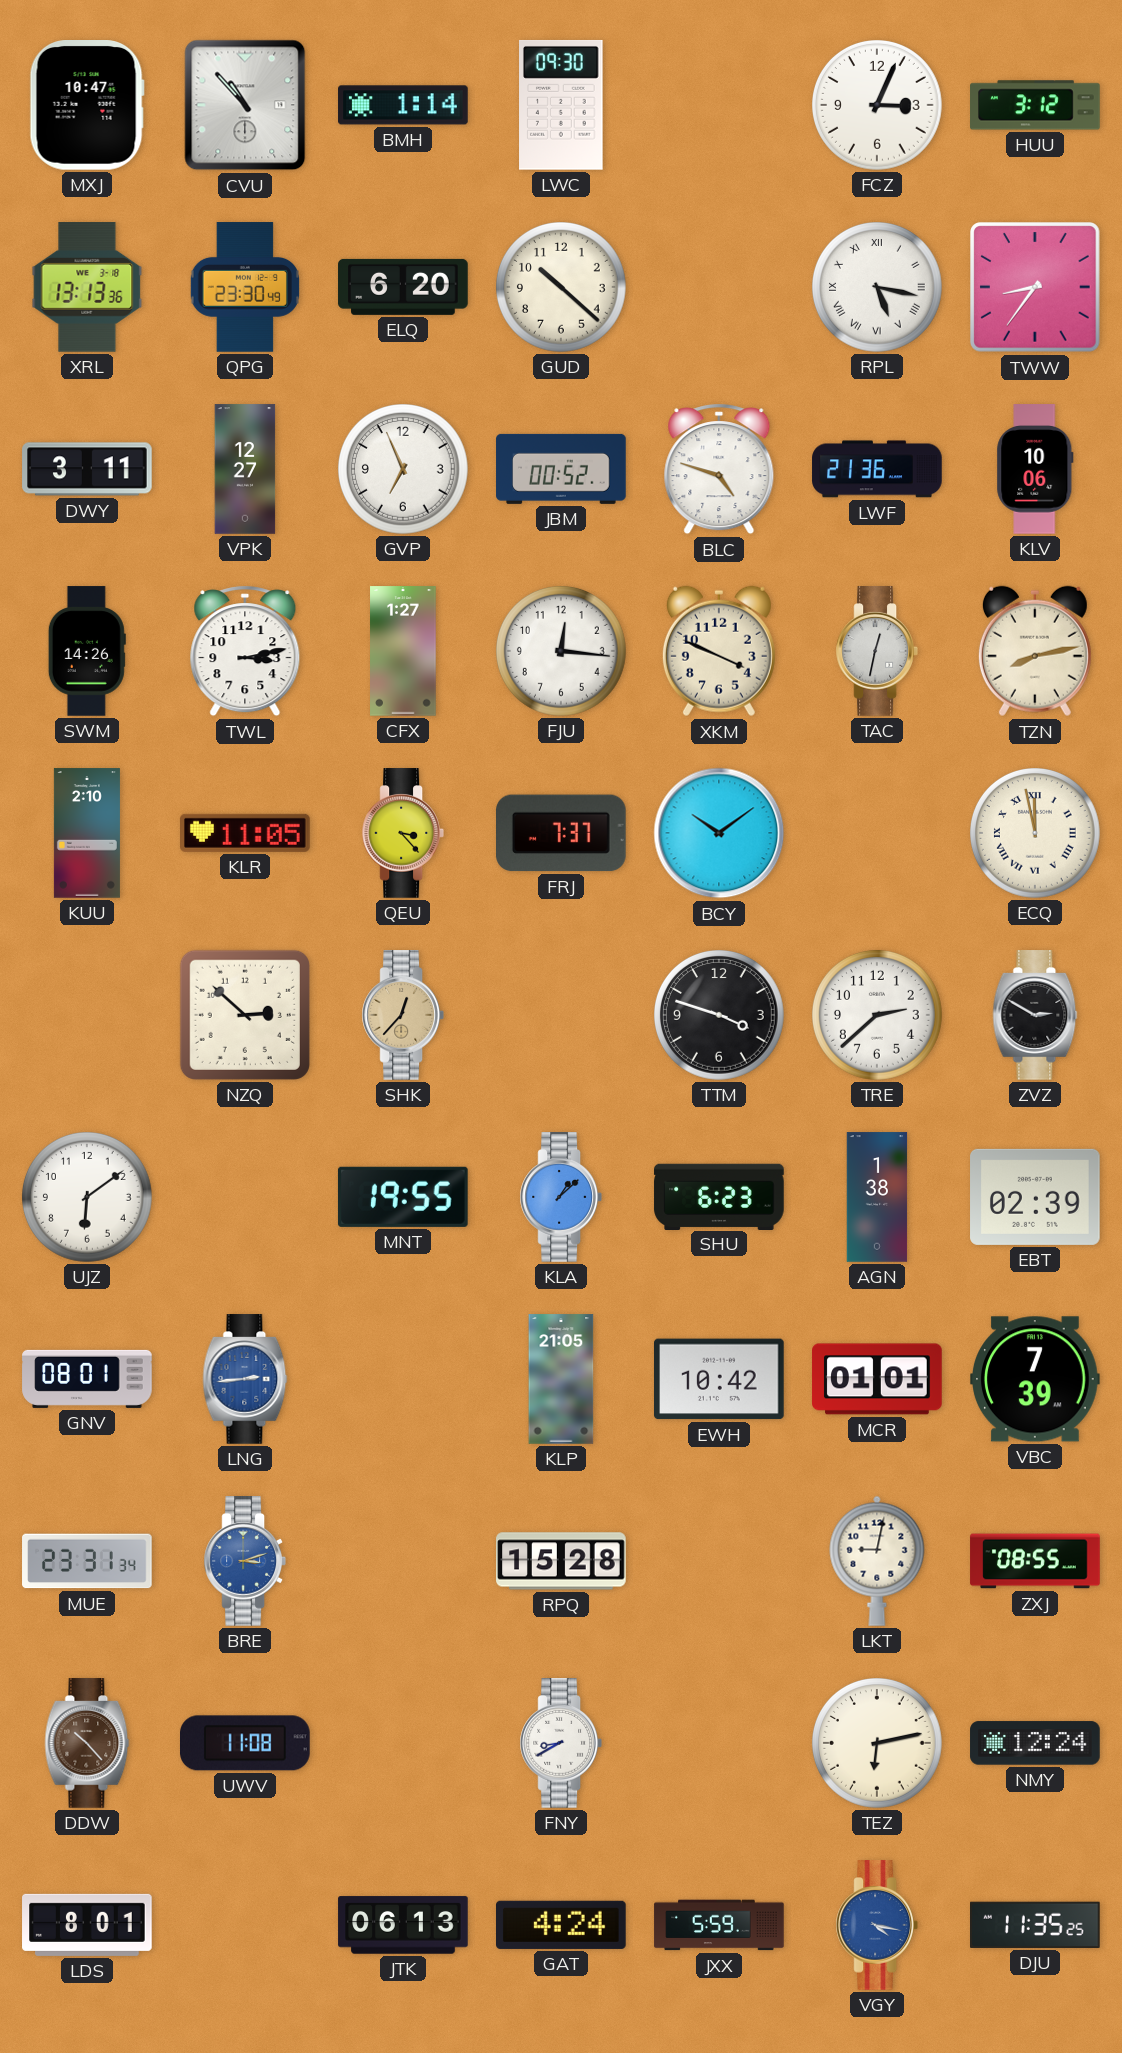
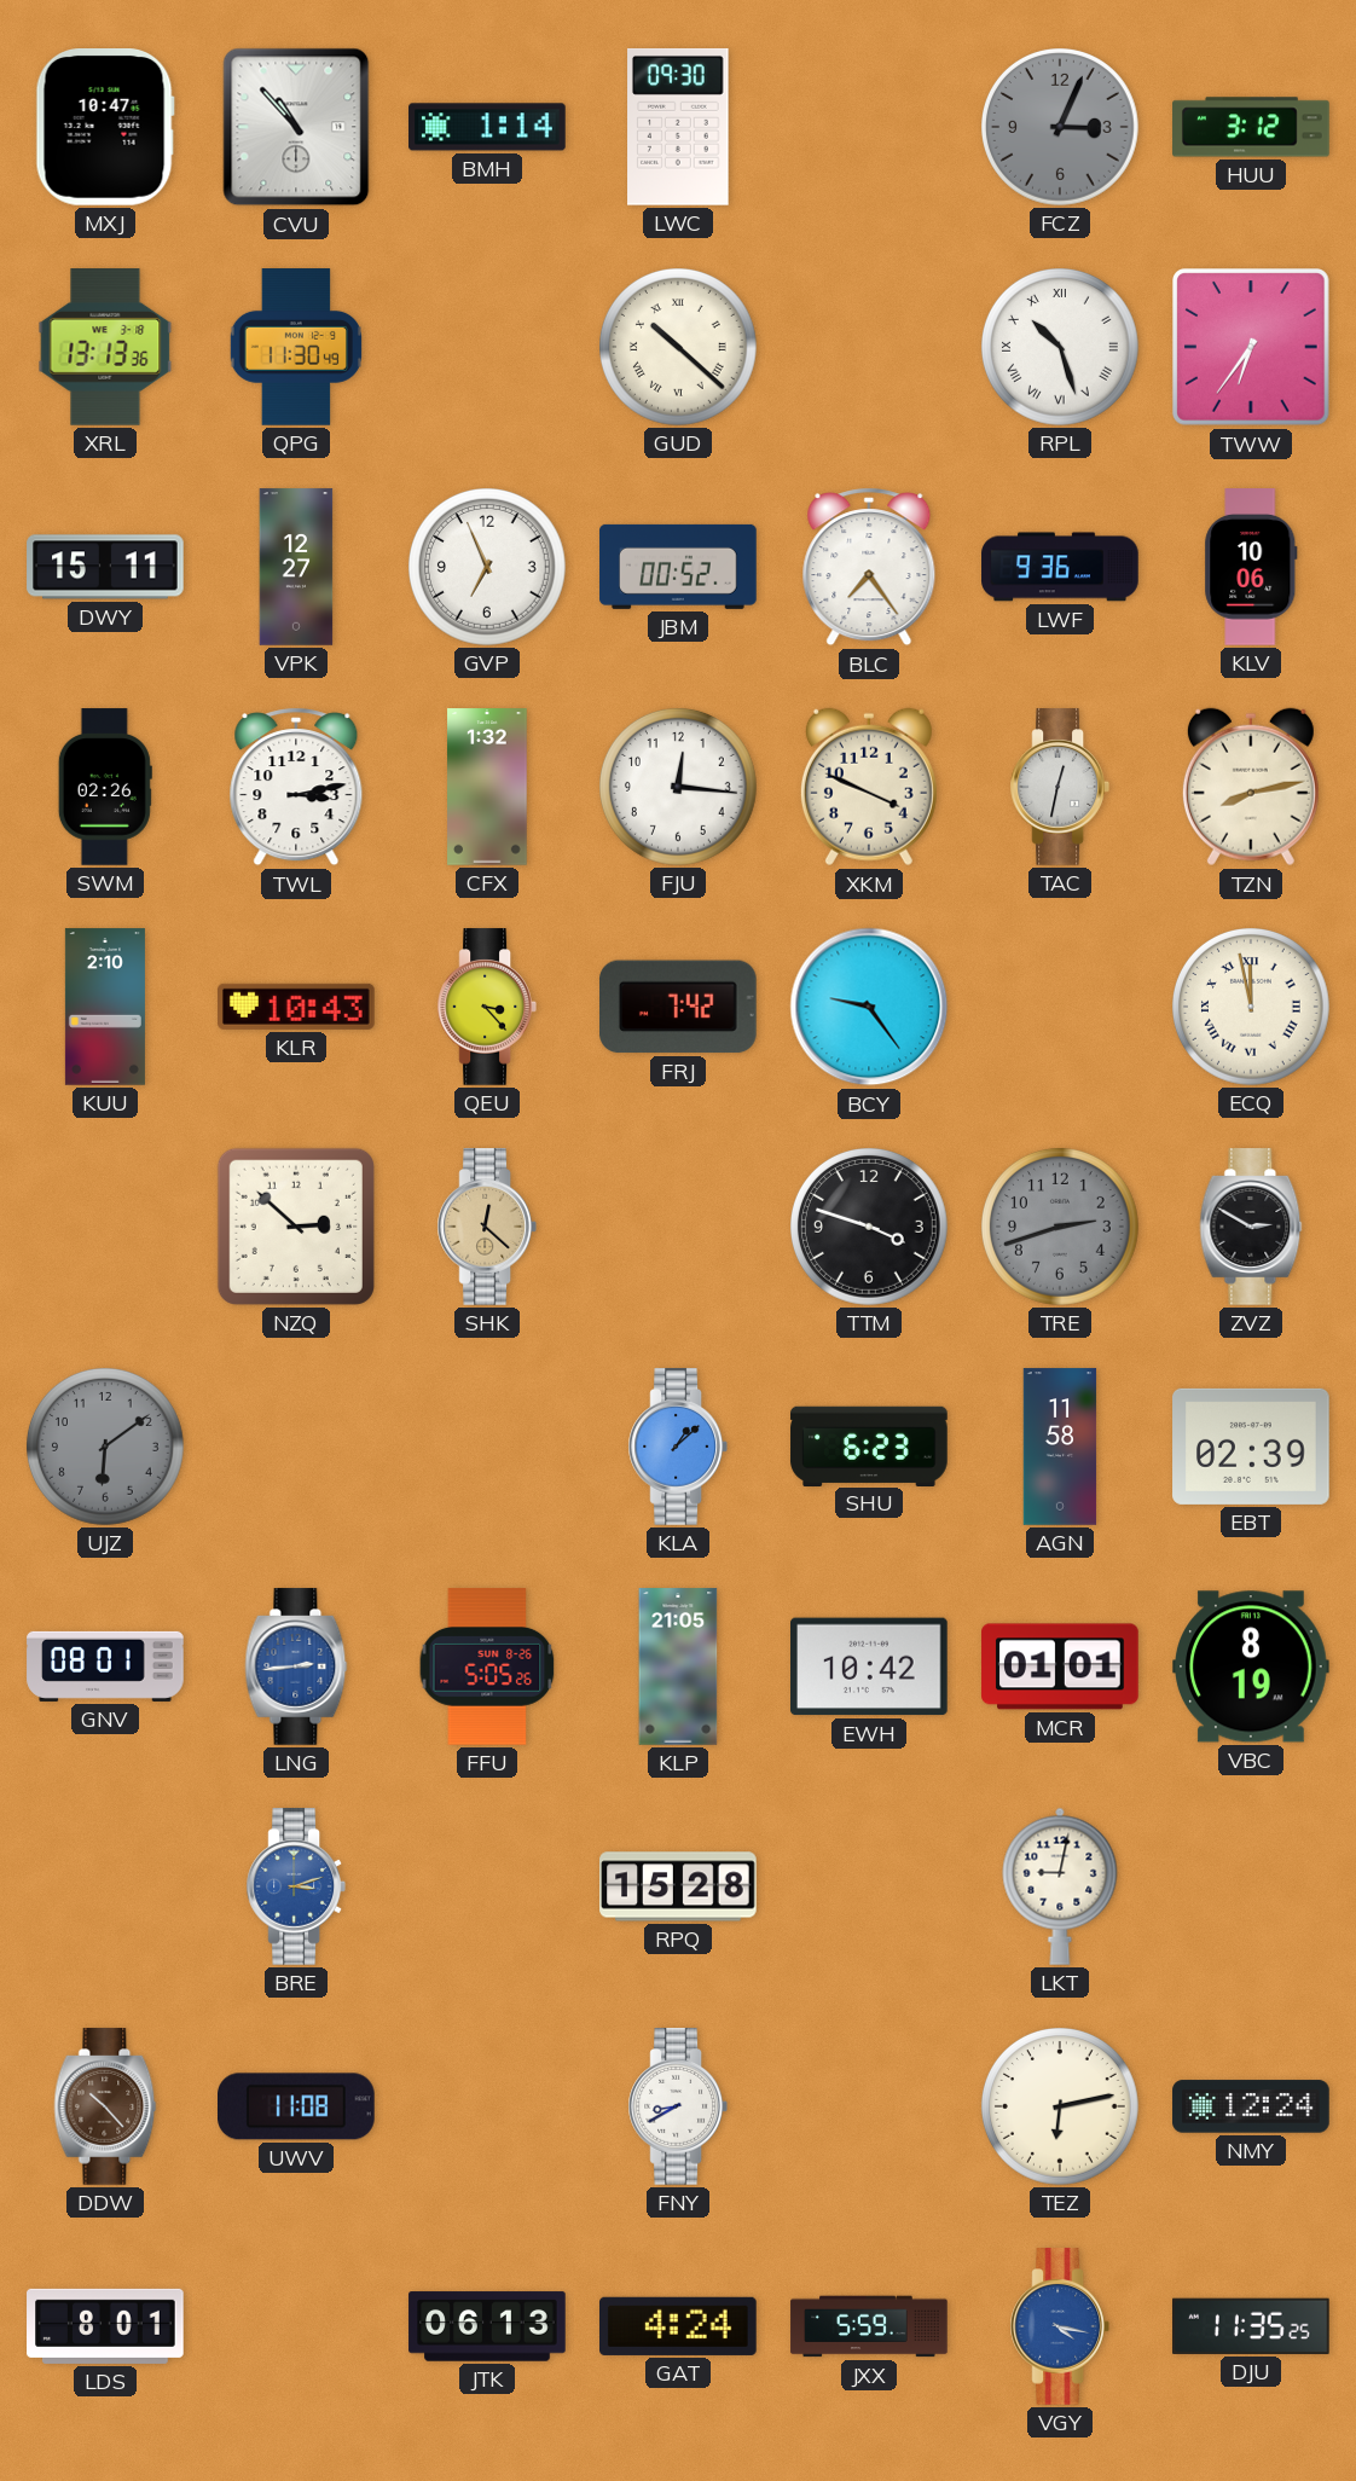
FCZ dial: white -> grey (1061, 128)
QPG: 23:30 -> 11:30 (296, 347)
ELQ: 6:20 -> none (403, 287)
GUD numerals: Arabic -> Roman (679, 348)
RPL: 5:17 -> 10:27 (1061, 348)
TWW: 8:36 -> 6:36 (1252, 348)
DWY: 3:11 -> 15:11 (105, 567)
BLC: 4:48 -> 7:24 (869, 567)
LWF: 21:36 -> 9:36 (1060, 567)
SWM: 14:26 -> 02:26 (105, 787)
CFX: 1:27 -> 1:32 (487, 787)
KLR: 11:05 -> 10:43 (296, 1007)
FRJ: 7:37 -> 7:42 (679, 1007)
BCY: 10:09 -> 9:24 (869, 1007)
SHK: 12:37 -> 12:22 (486, 1227)
TRE: 2:38 -> 2:42 (1061, 1228)
TRE dial: white -> grey (1061, 1228)
UJZ dial: white -> grey (106, 1448)
MNT: 19:55 -> none (403, 1197)
AGN: 1:38 -> 11:58 (1060, 1447)
FFU: none -> 5:05 (487, 1666)
VBC: 7:39 -> 8:19 (1251, 1666)
MUE: 23:31 -> none (87, 1561)
ZXJ: 08:55 -> none (1035, 1561)
